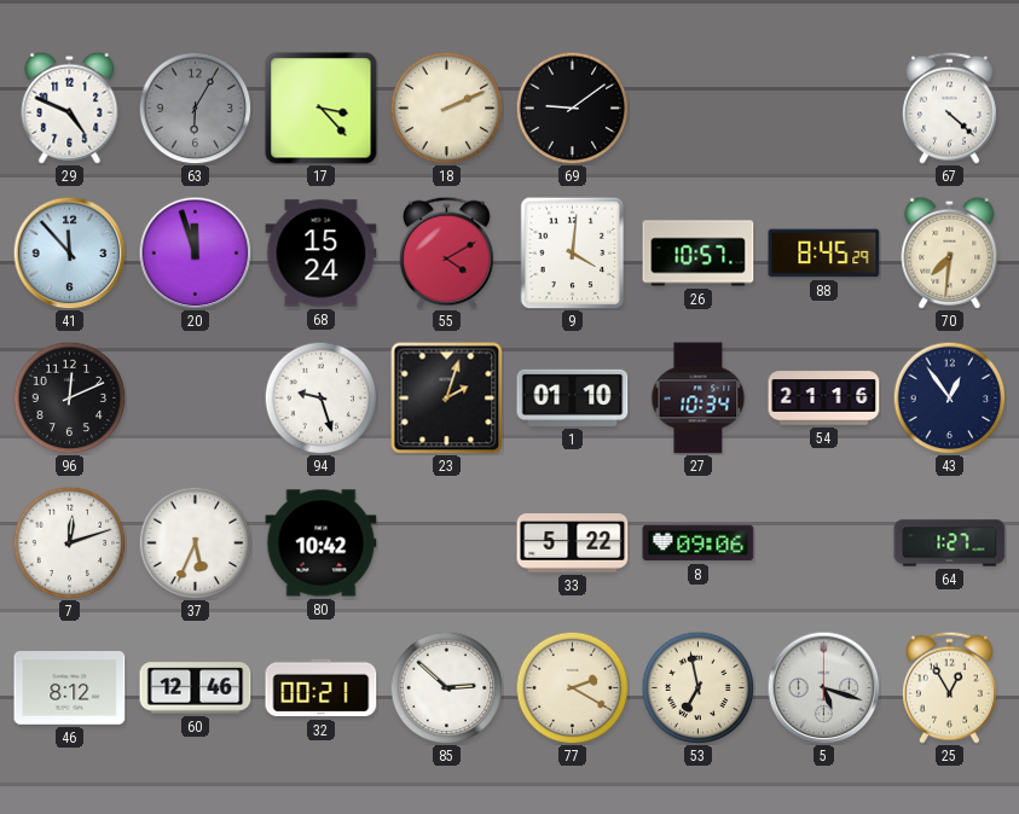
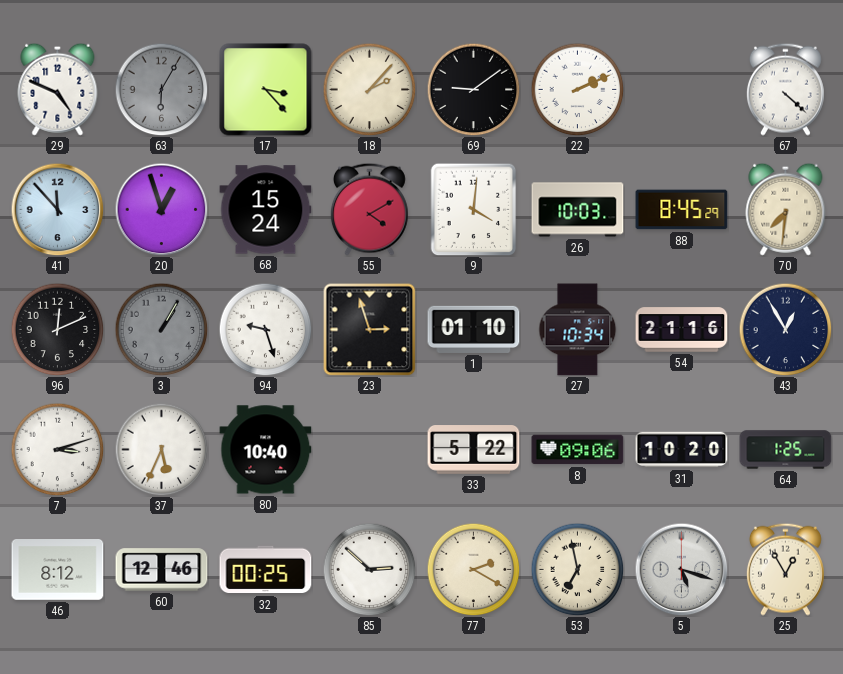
18: 2:11 -> 2:07 (369, 89)
22: none -> 2:11 (577, 89)
20: 11:57 -> 12:57 (161, 209)
26: 10:57 -> 10:03 (578, 210)
3: none -> 1:05 (161, 329)
23: 2:03 -> 2:57 (369, 329)
43: 12:54 -> 12:55 (785, 329)
7: 12:12 -> 3:12 (57, 449)
80: 10:42 -> 10:40 (266, 450)
31: none -> 10:20 (682, 450)
64: 1:27 -> 1:25 (786, 450)
32: 00:21 -> 00:25 (266, 570)
